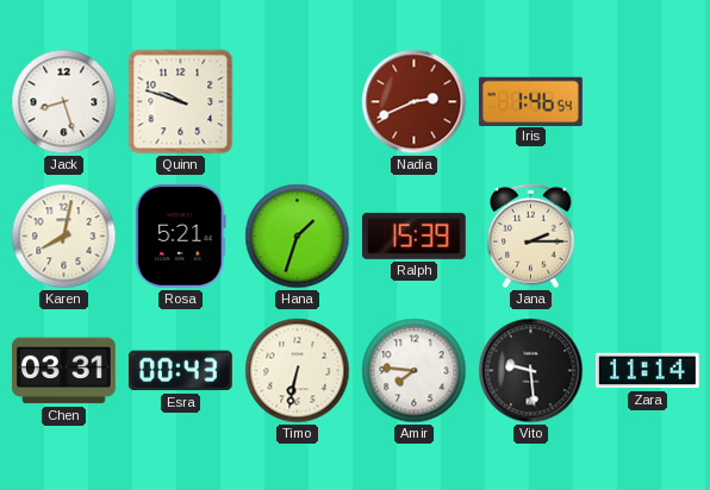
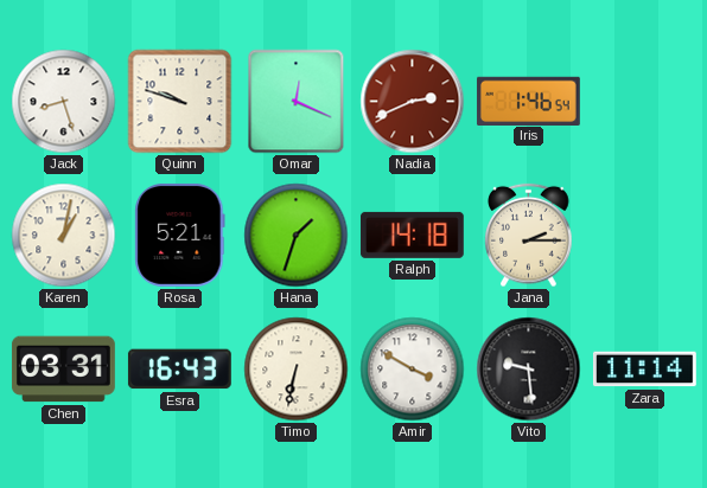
Omar: none -> 12:19 (297, 102)
Karen: 8:02 -> 1:02 (64, 236)
Ralph: 15:39 -> 14:18 (412, 235)
Esra: 00:43 -> 16:43 (179, 370)
Amir: 7:46 -> 3:50 (413, 370)
